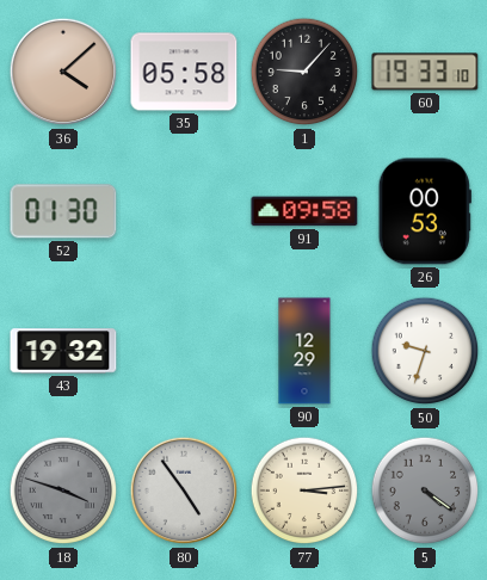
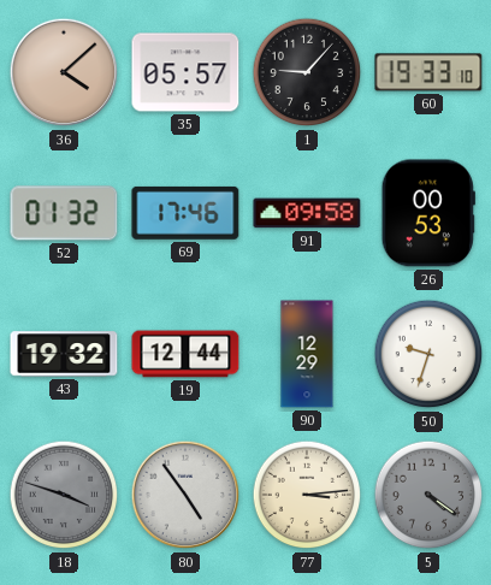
35: 05:58 -> 05:57 (185, 72)
52: 01:30 -> 01:32 (64, 213)
69: none -> 17:46 (185, 213)
19: none -> 12:44 (185, 354)
